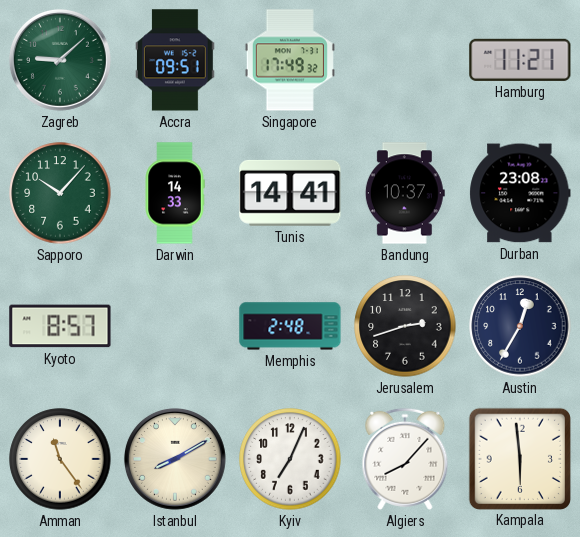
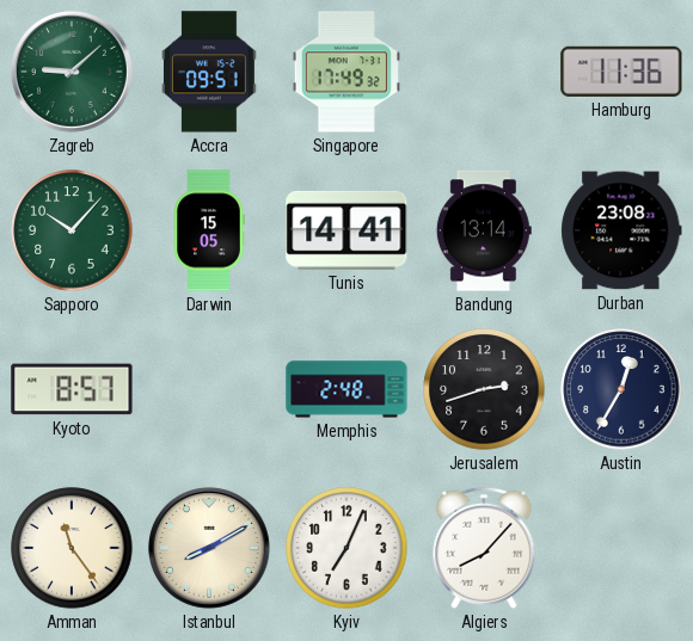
Hamburg: 11:21 -> 11:36 (621, 72)
Darwin: 14:33 -> 15:05 (209, 230)
Bandung: 10:37 -> 13:14 (484, 230)
Kampala: 5:59 -> none (519, 458)
